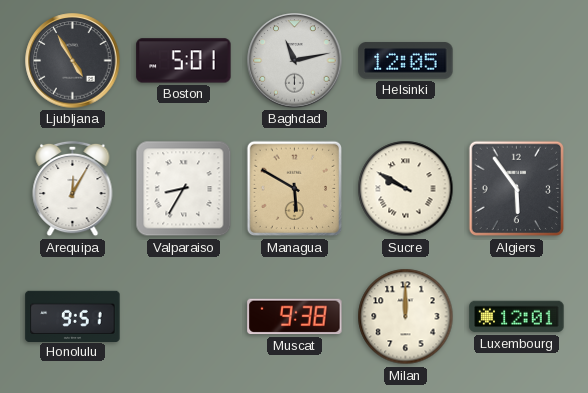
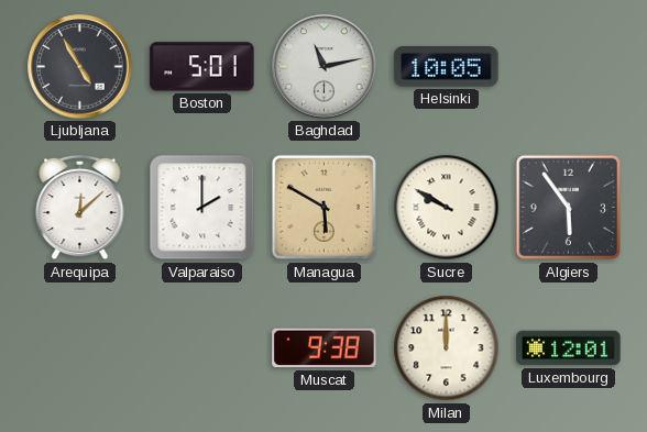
Helsinki: 12:05 -> 10:05 (447, 67)
Arequipa: 12:05 -> 12:08 (80, 208)
Valparaiso: 8:35 -> 2:00 (202, 208)
Honolulu: 9:51 -> none (73, 316)
